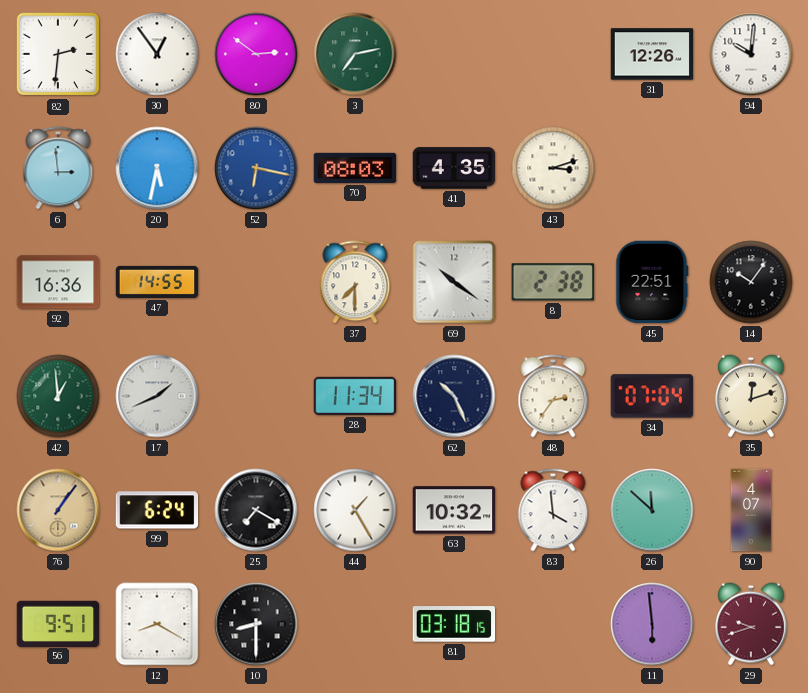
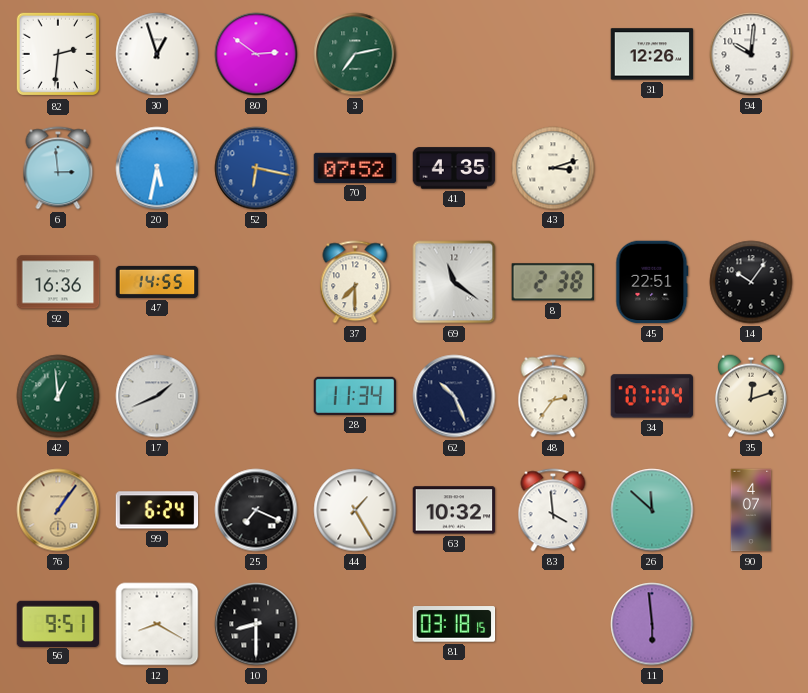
30: 12:54 -> 12:57 (157, 54)
70: 08:03 -> 07:52 (355, 168)
69: 10:21 -> 11:21 (454, 282)
25: 7:20 -> 7:19 (256, 510)
29: 9:42 -> none (751, 624)
